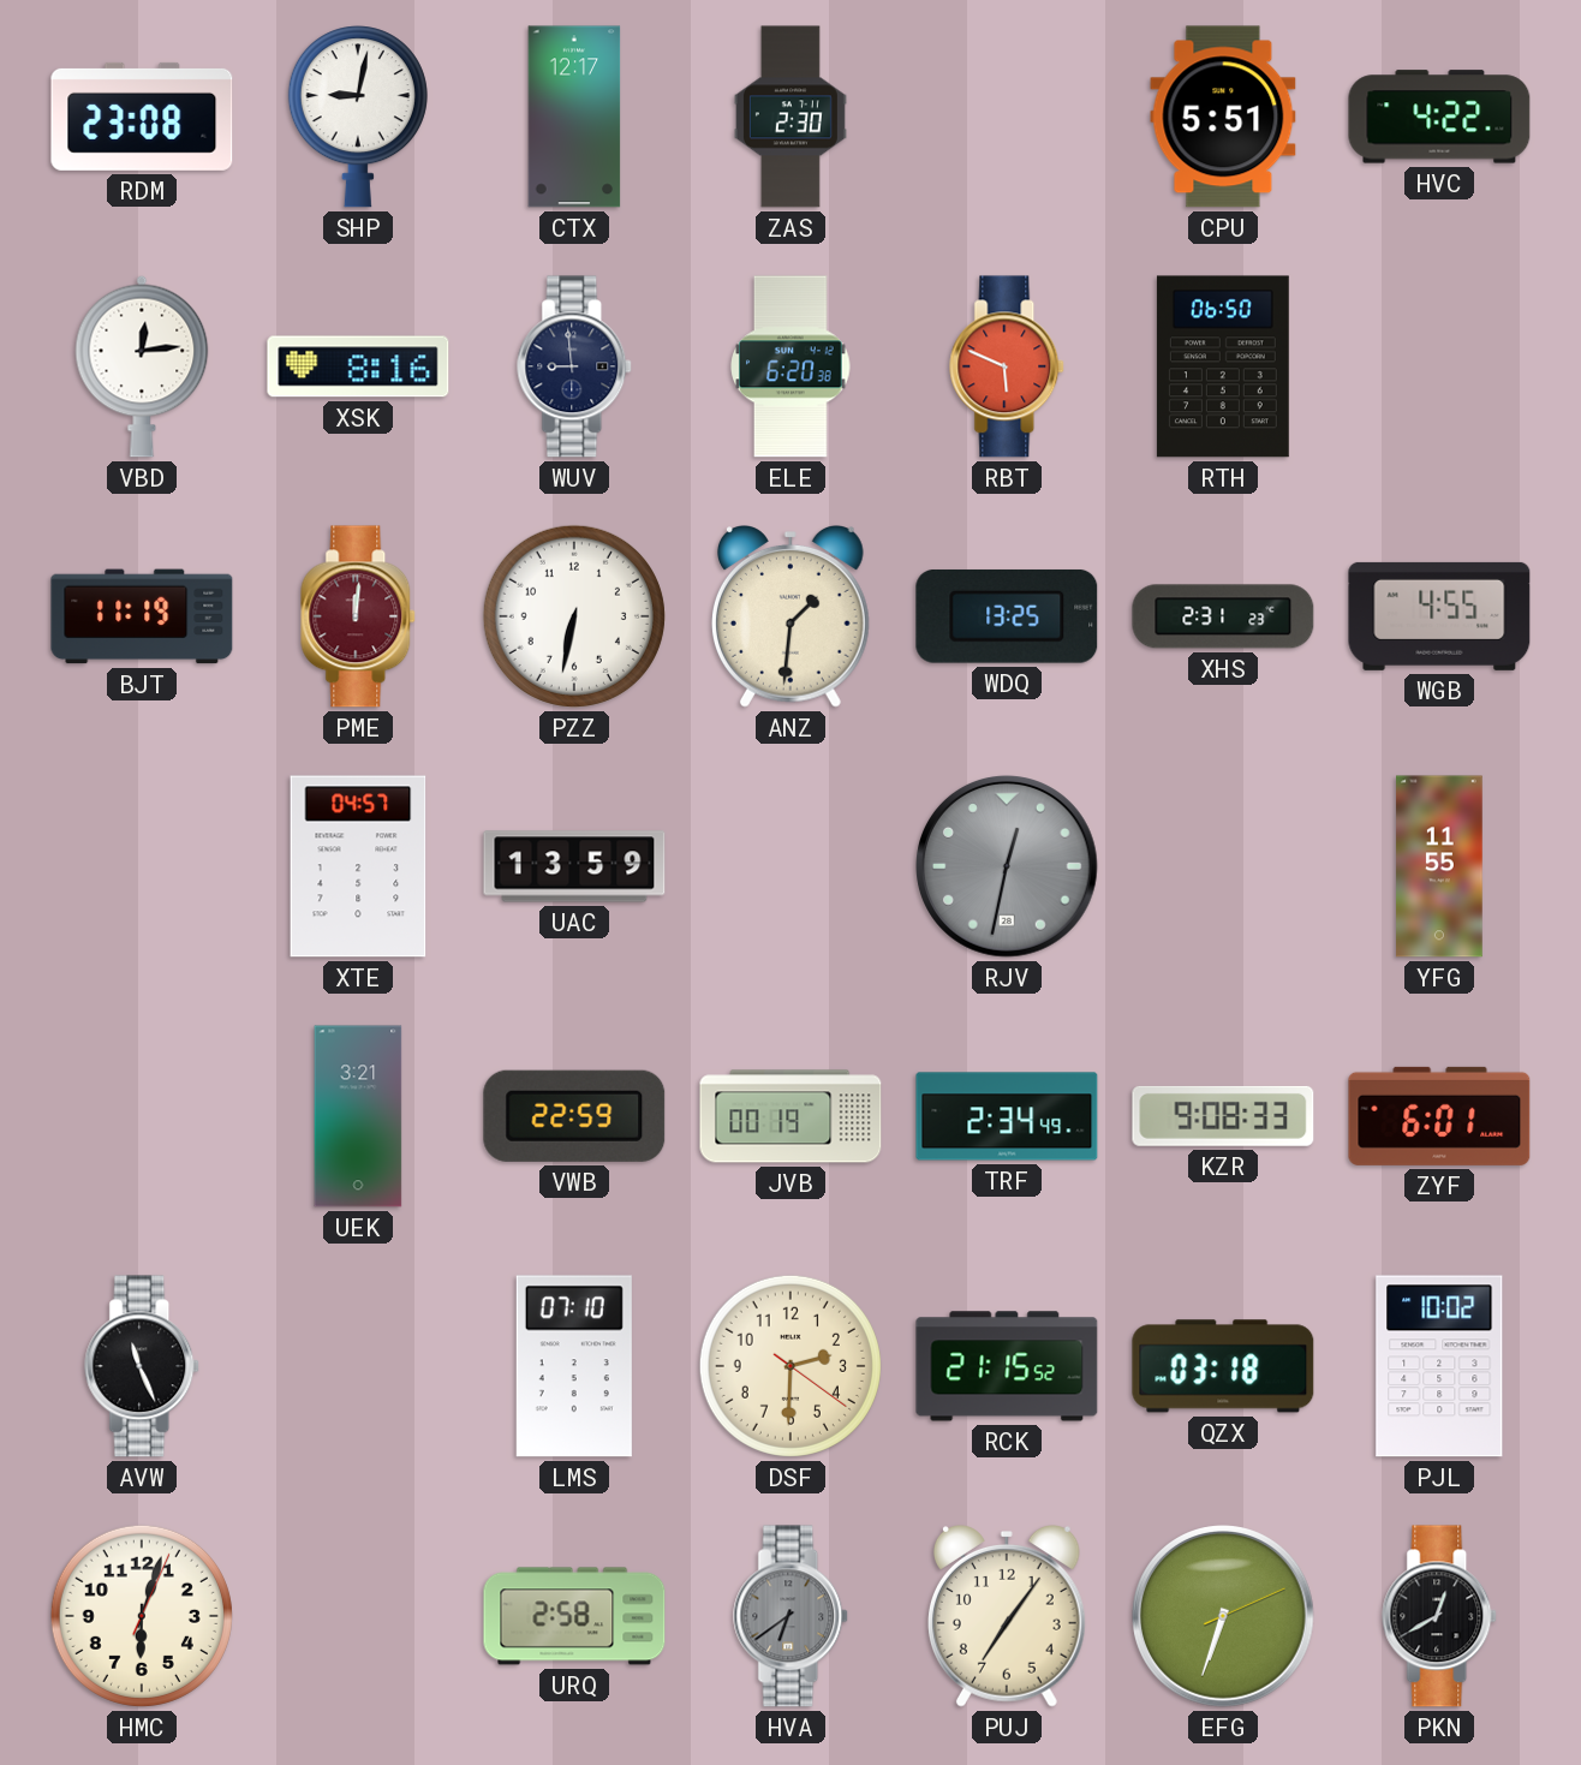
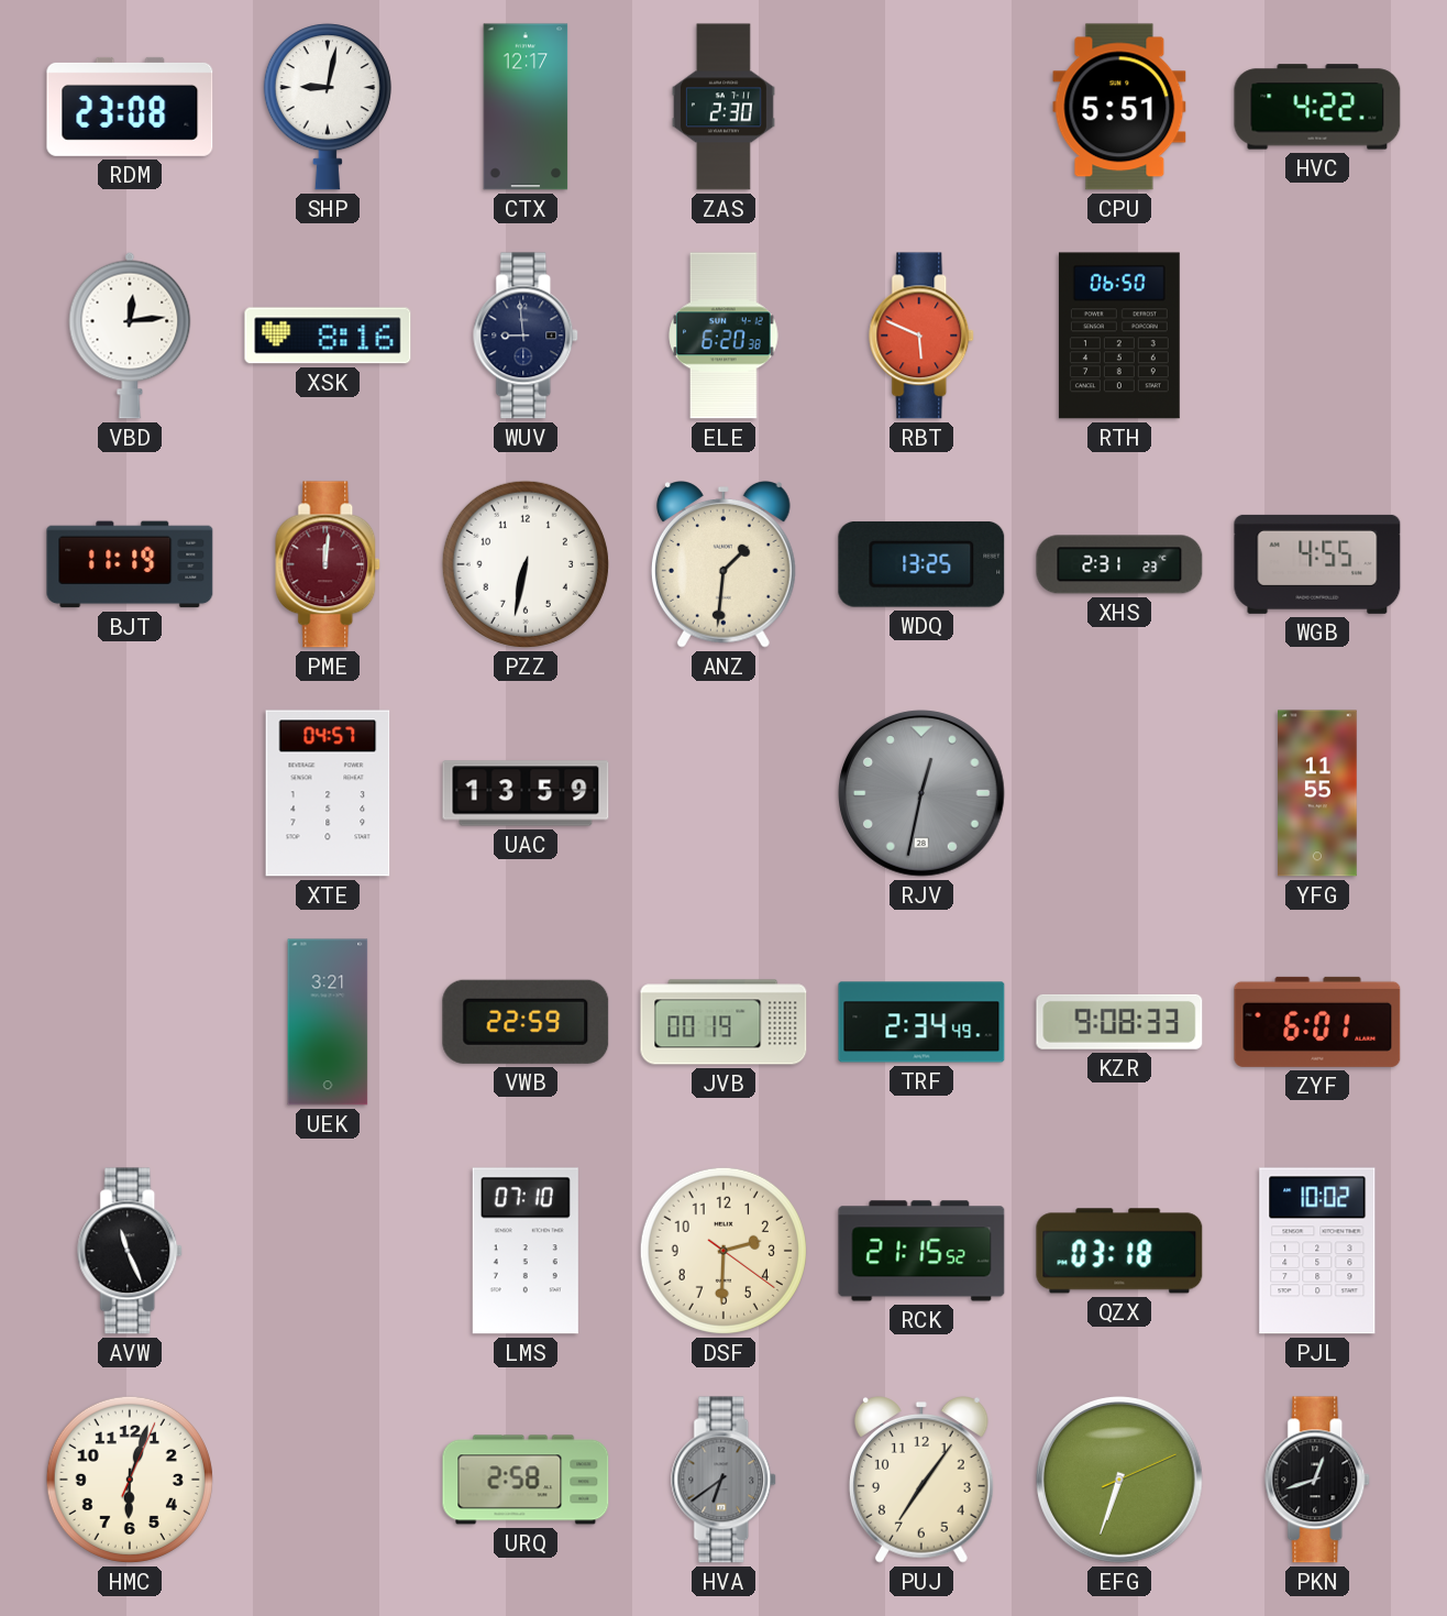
PKN: 12:40 -> 12:42 (1318, 1480)
